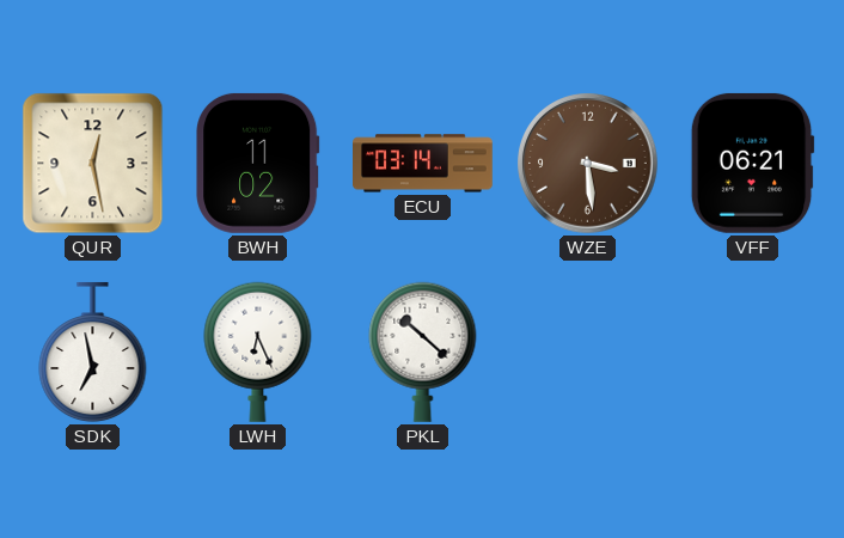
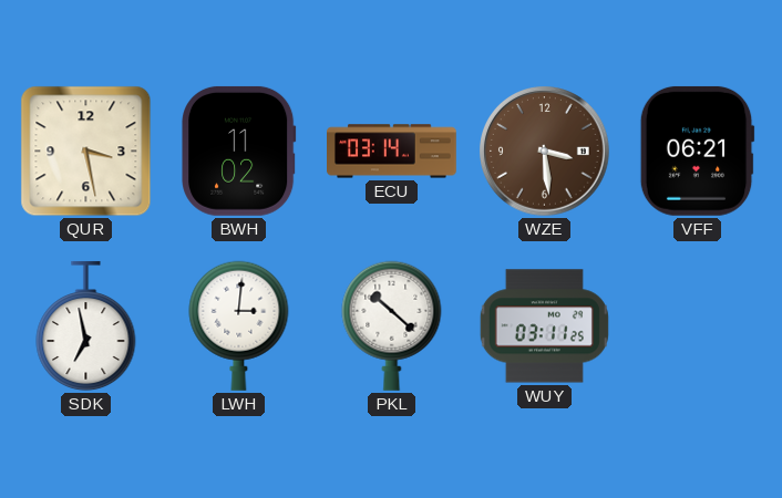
QUR: 12:28 -> 3:28 (86, 152)
LWH: 6:26 -> 3:01 (239, 325)
WUY: none -> 03:11 (544, 326)
